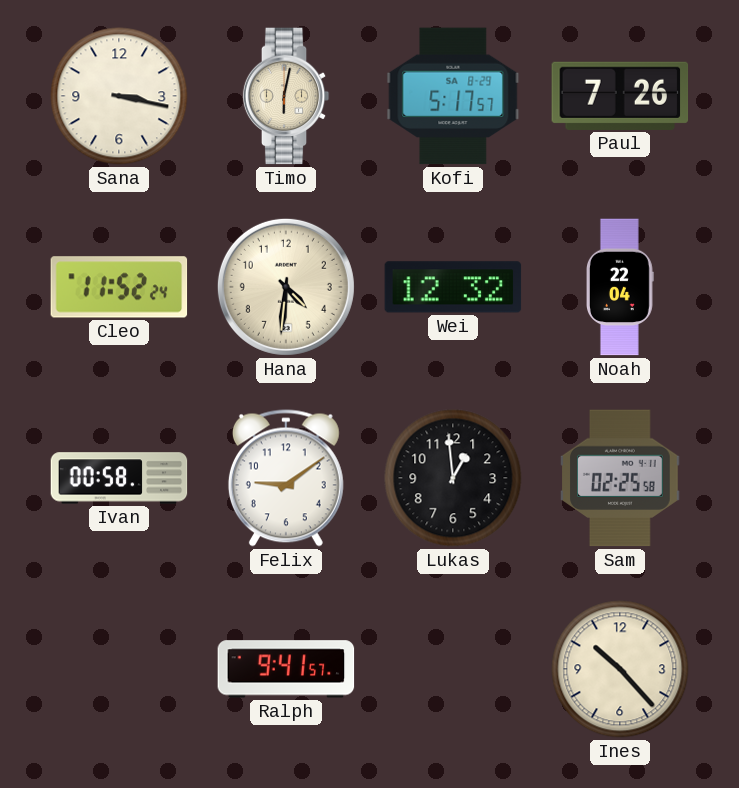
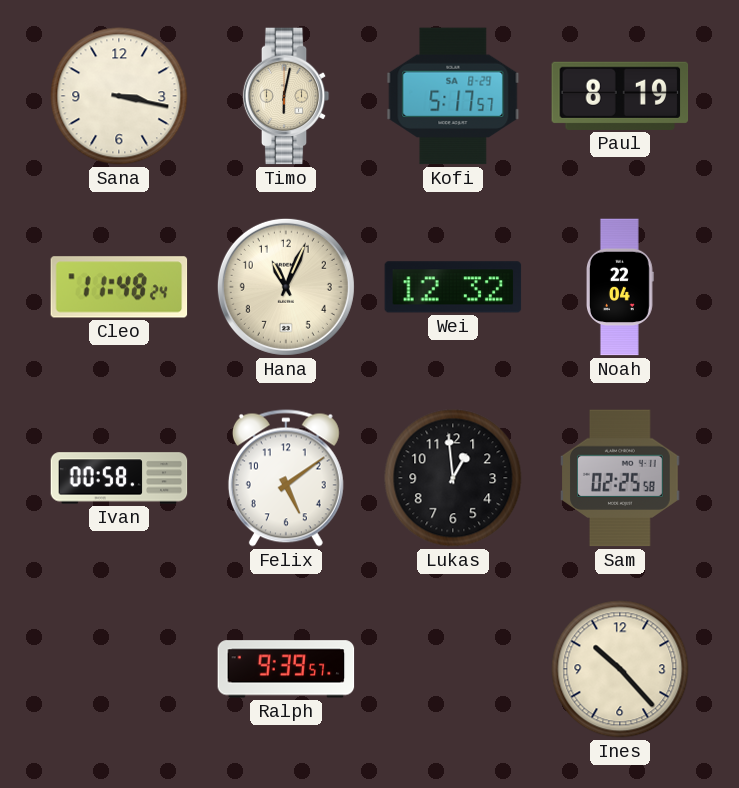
Paul: 7:26 -> 8:19 (620, 96)
Cleo: 11:52 -> 11:48 (119, 287)
Hana: 4:31 -> 11:04 (286, 287)
Felix: 9:09 -> 5:09 (286, 478)
Ralph: 9:41 -> 9:39 (286, 669)
